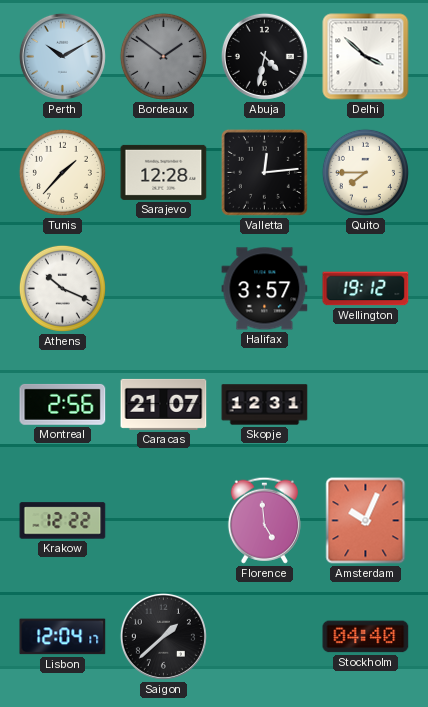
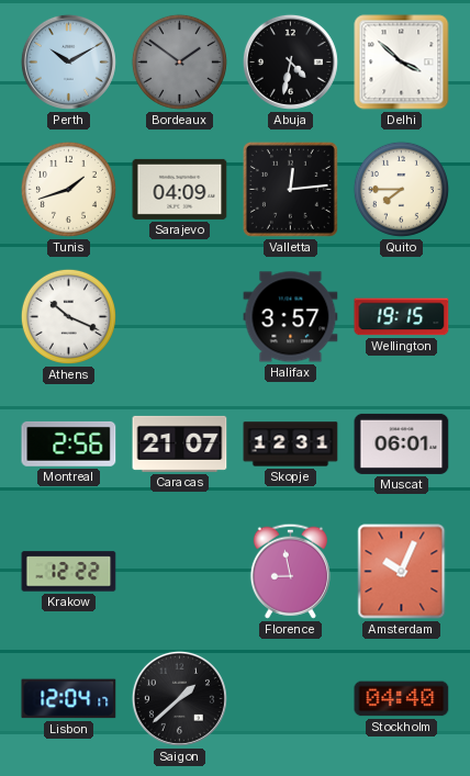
Tunis: 1:37 -> 1:42 (68, 189)
Sarajevo: 12:28 -> 04:09 (180, 189)
Wellington: 19:12 -> 19:15 (402, 317)
Muscat: none -> 06:01 (402, 443)
Florence: 4:59 -> 8:58 (290, 571)
